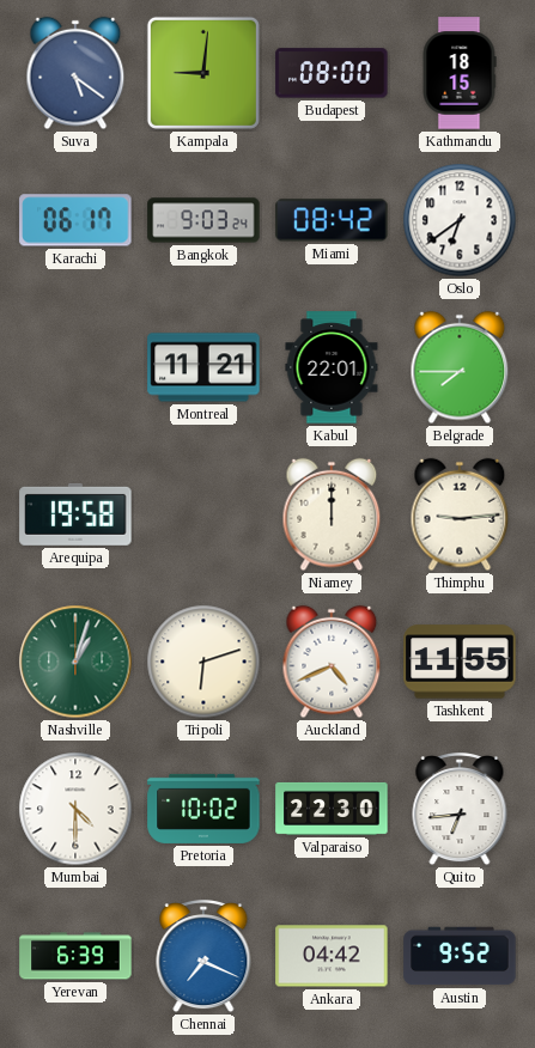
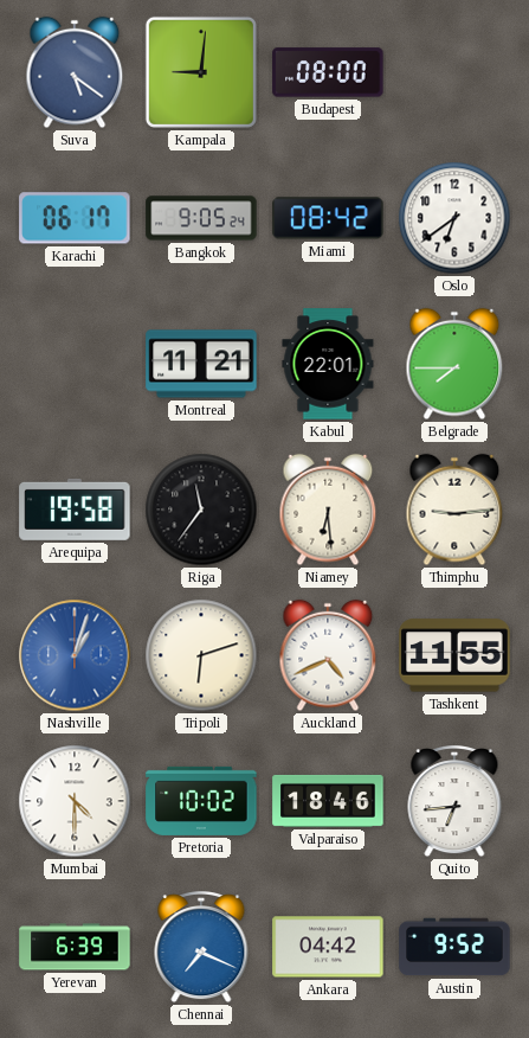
Kathmandu: 18:15 -> none (460, 73)
Bangkok: 9:03 -> 9:05 (201, 218)
Riga: none -> 11:36 (201, 510)
Niamey: 12:00 -> 6:29 (328, 510)
Nashville dial: green -> blue (75, 655)
Valparaiso: 22:30 -> 18:46 (328, 801)
